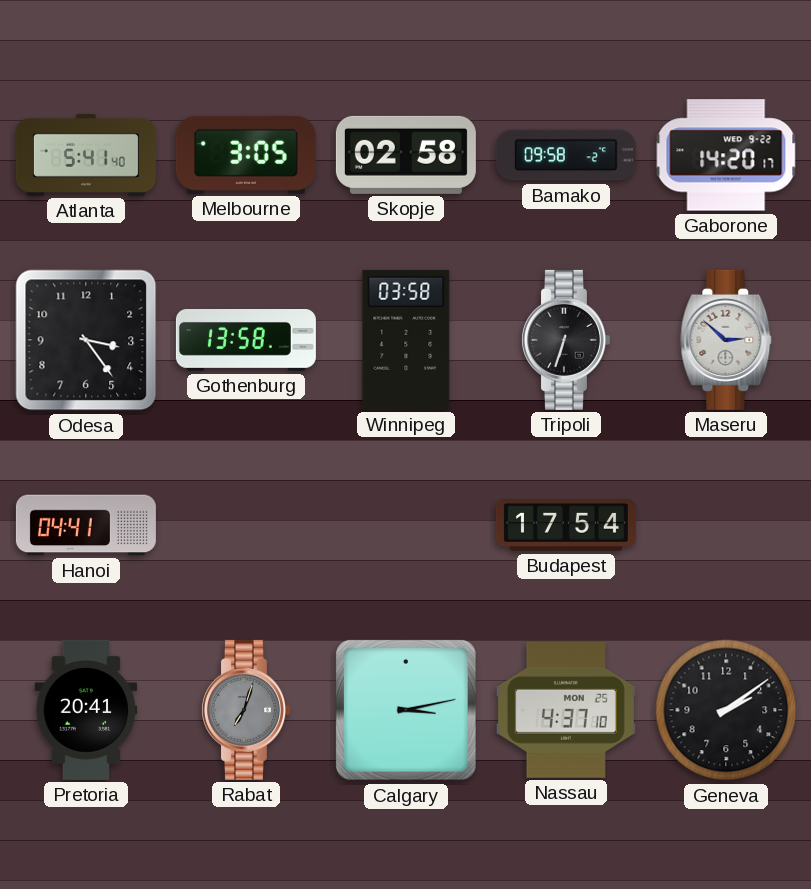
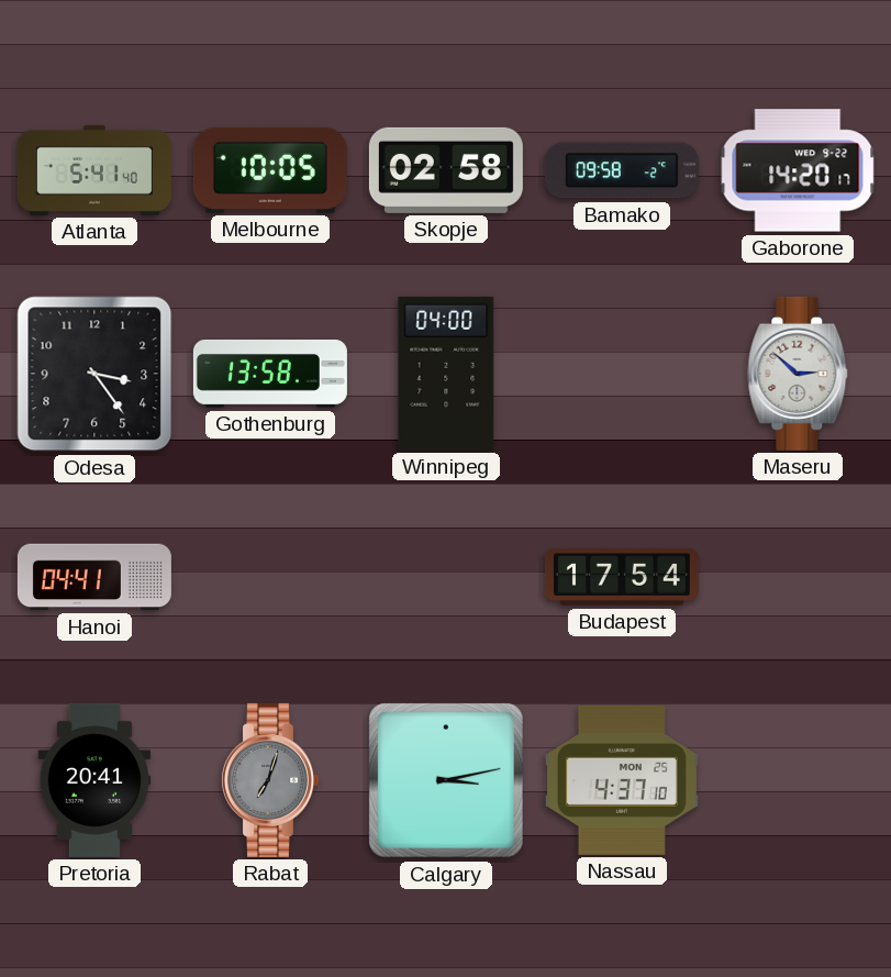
Melbourne: 3:05 -> 10:05 (270, 170)
Winnipeg: 03:58 -> 04:00 (446, 374)
Tripoli: 6:33 -> none (565, 340)
Geneva: 2:09 -> none (726, 710)
